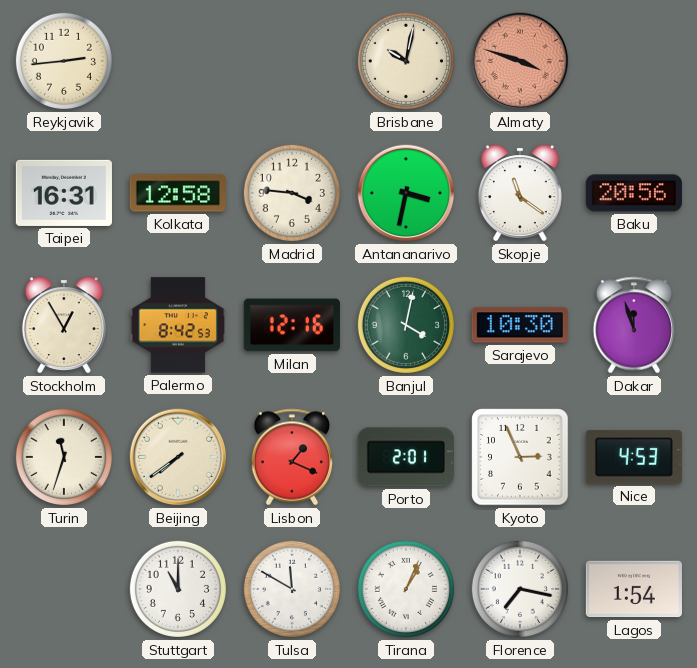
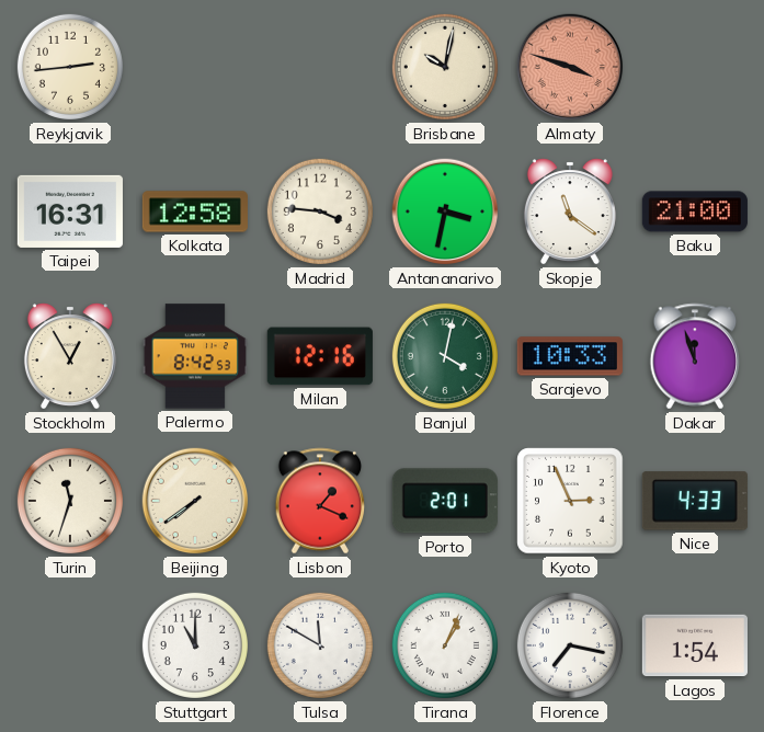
Baku: 20:56 -> 21:00 (695, 211)
Sarajevo: 10:30 -> 10:33 (570, 356)
Nice: 4:53 -> 4:33 (695, 501)
